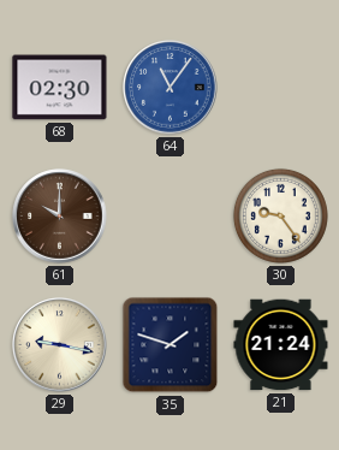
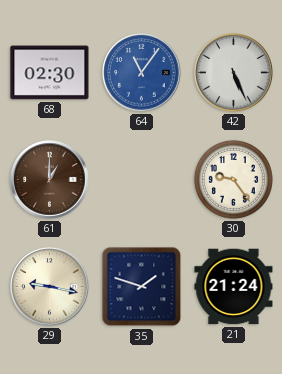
42: none -> 5:26 (234, 73)
61: 10:00 -> 1:00 (50, 180)
